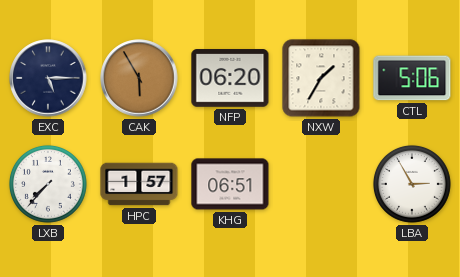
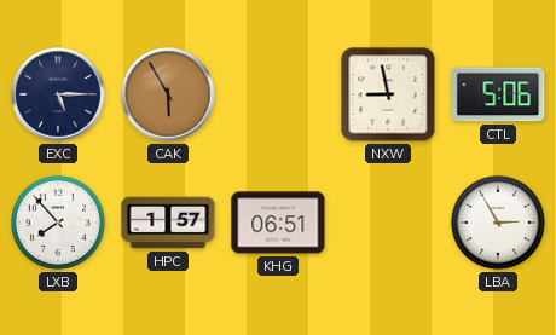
NFP: 06:20 -> none (230, 78)
NXW: 1:35 -> 8:58 (388, 94)
LXB: 7:37 -> 7:53 (58, 223)
